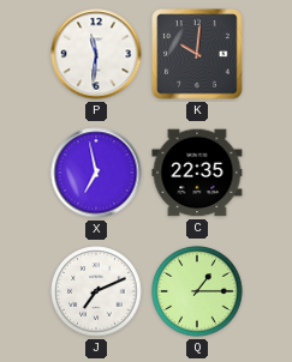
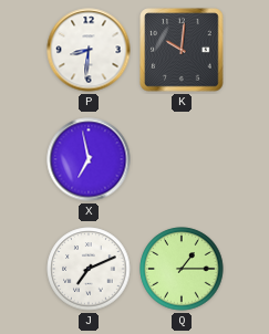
P: 11:31 -> 8:31 (89, 50)
C: 22:35 -> none (197, 173)
